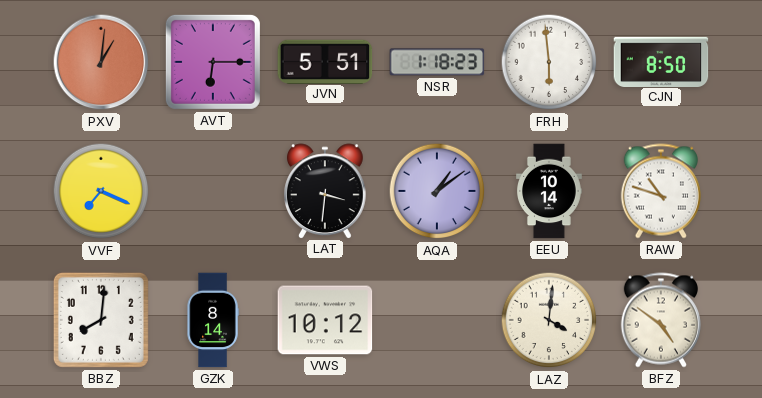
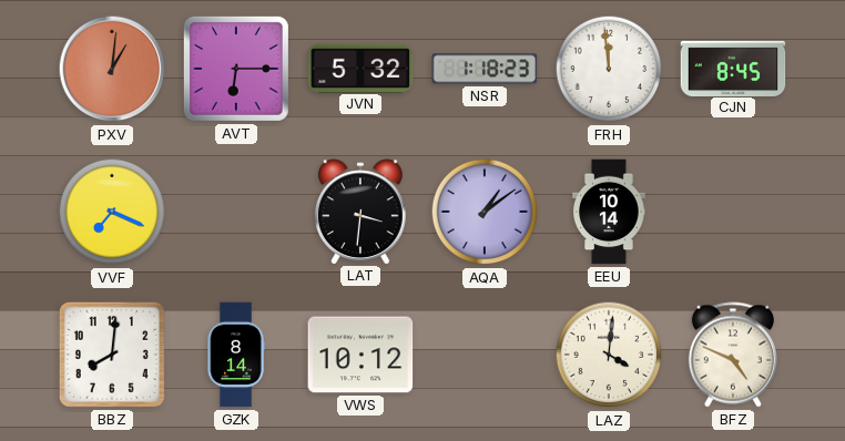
JVN: 5:51 -> 5:32 (360, 68)
FRH: 5:59 -> 11:59 (609, 69)
CJN: 8:50 -> 8:45 (733, 68)
RAW: 10:48 -> none (661, 191)
BFZ: 4:51 -> 4:49 (733, 355)
